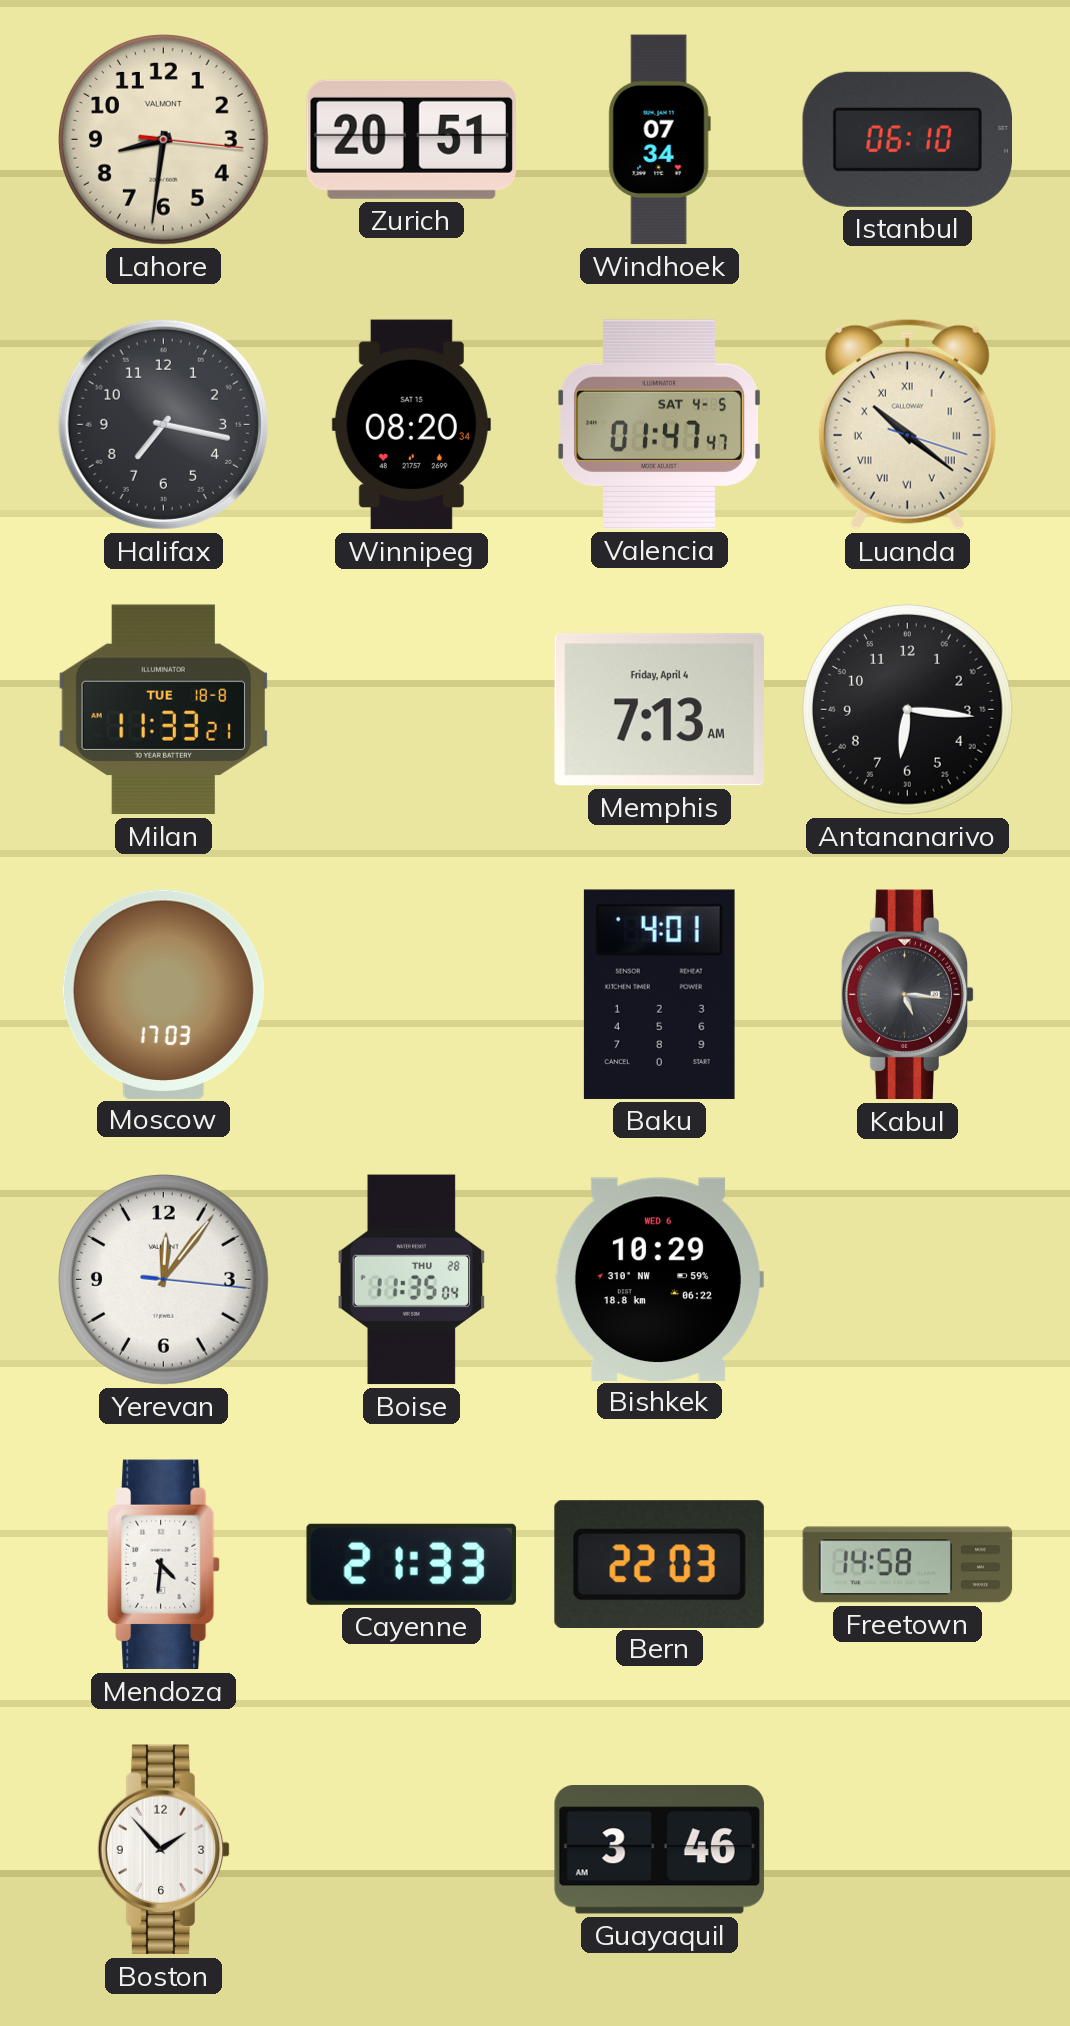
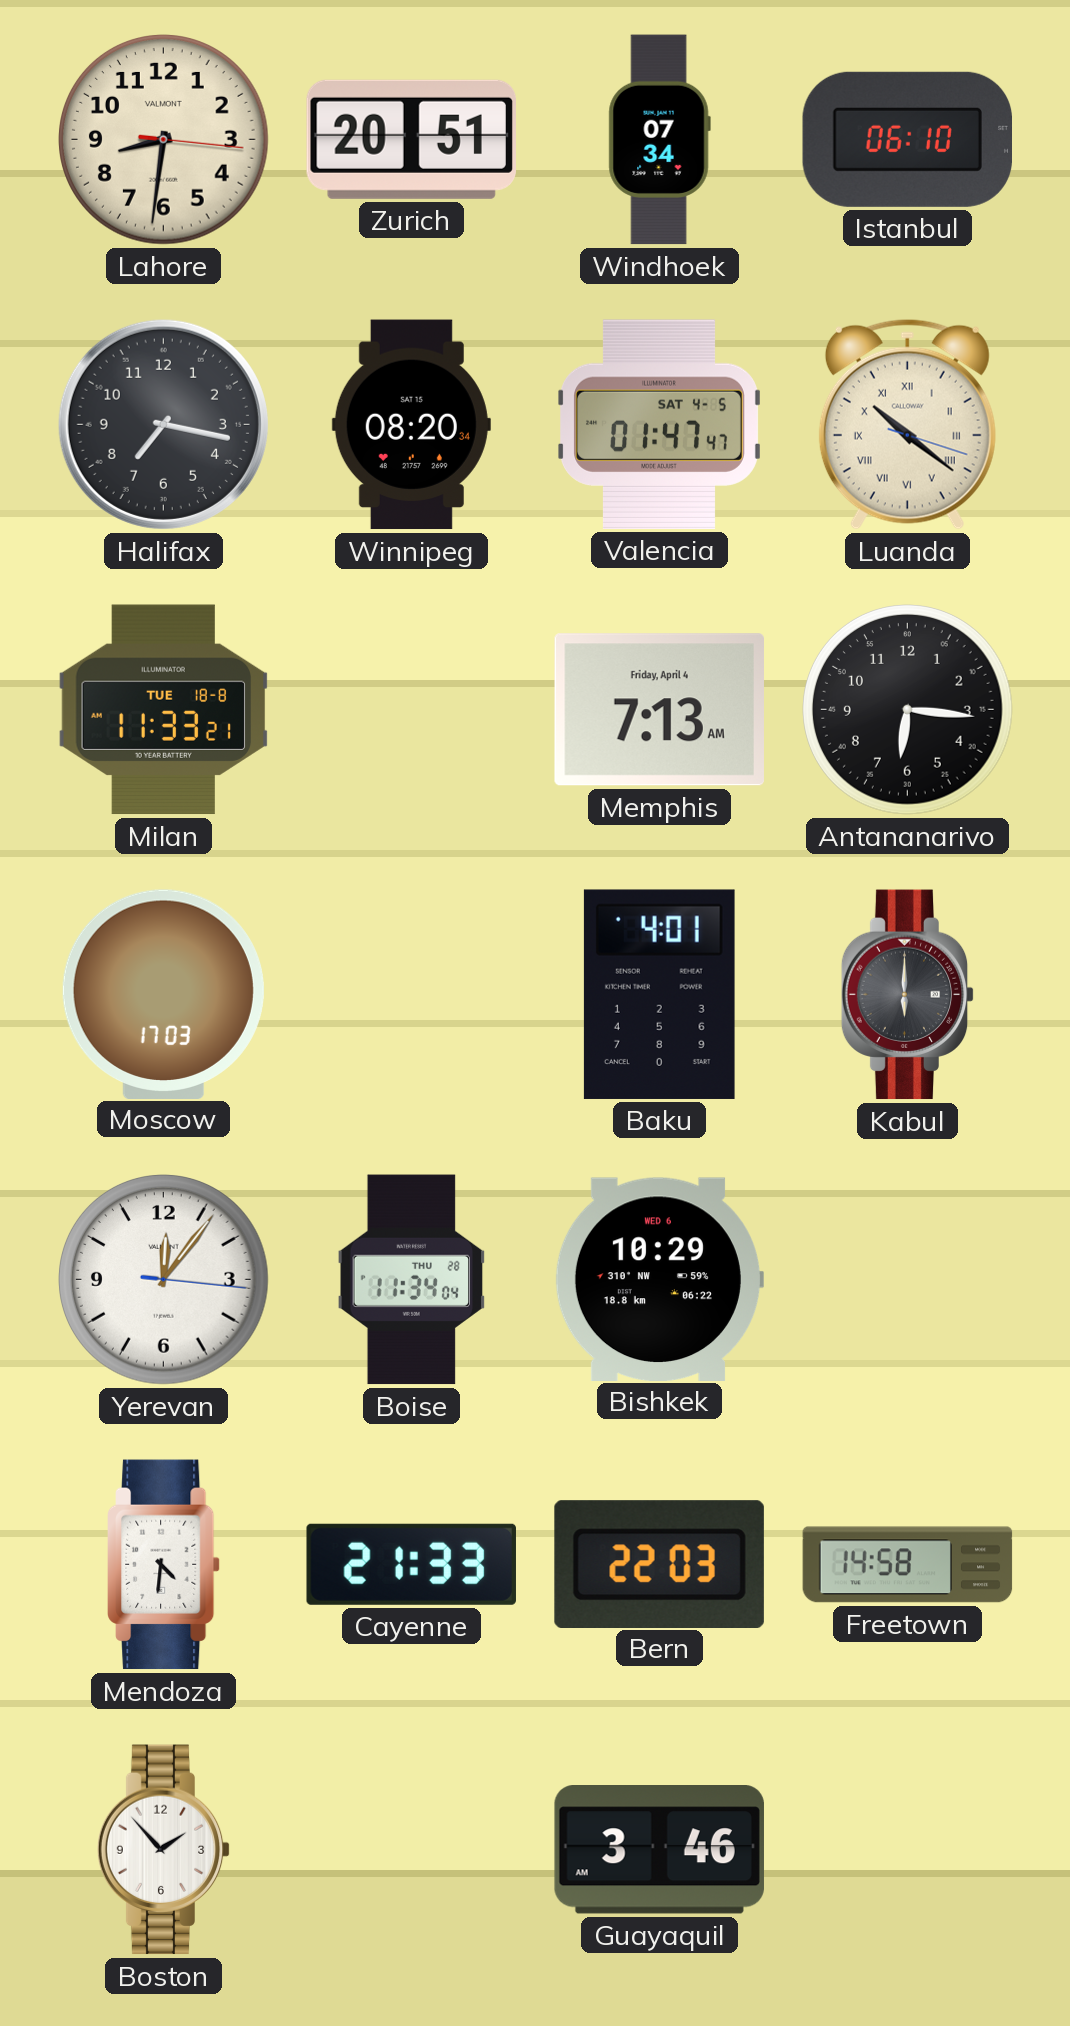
Kabul: 5:16 -> 6:00 (908, 995)
Boise: 11:35 -> 11:34 (412, 1280)
